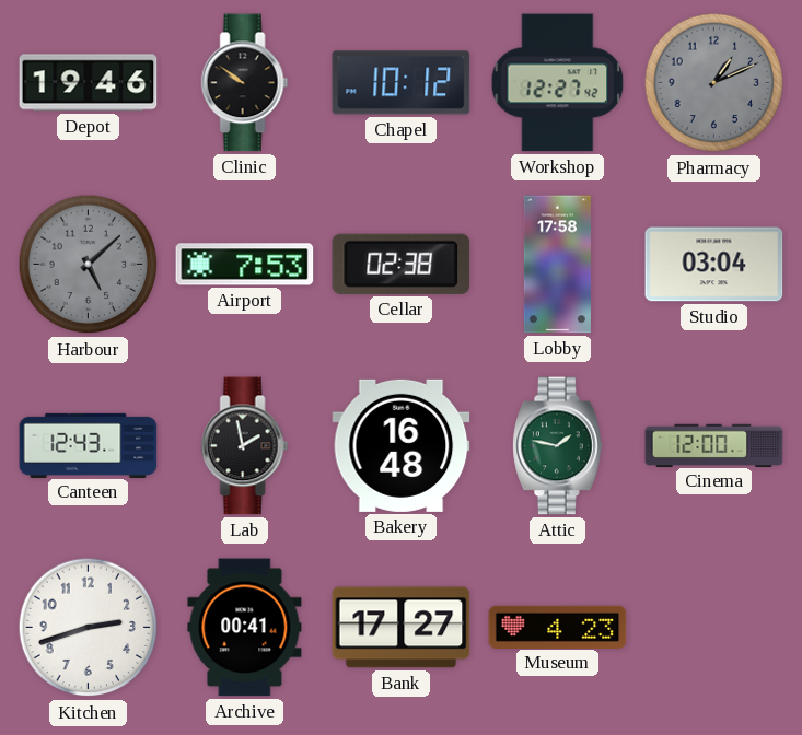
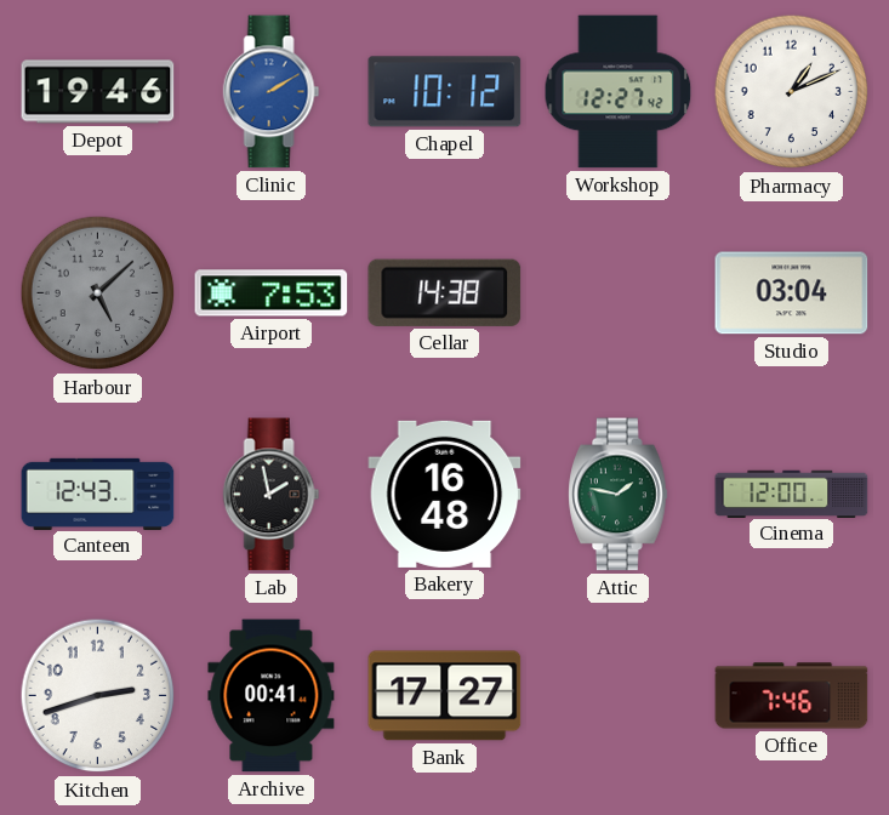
Clinic: 9:51 -> 2:10 (272, 92)
Clinic dial: black -> blue (272, 92)
Pharmacy dial: grey -> white (792, 92)
Cellar: 02:38 -> 14:38 (445, 292)
Lobby: 17:58 -> none (557, 265)
Museum: 4:23 -> none (558, 627)
Office: none -> 7:46 (792, 696)
